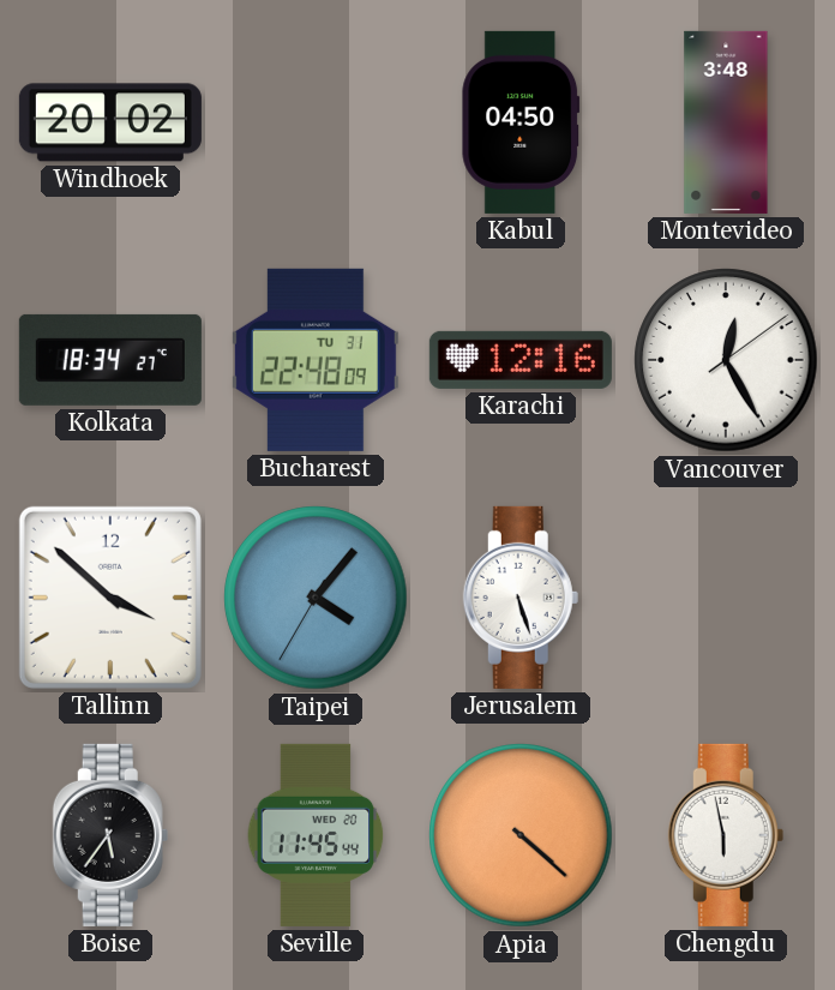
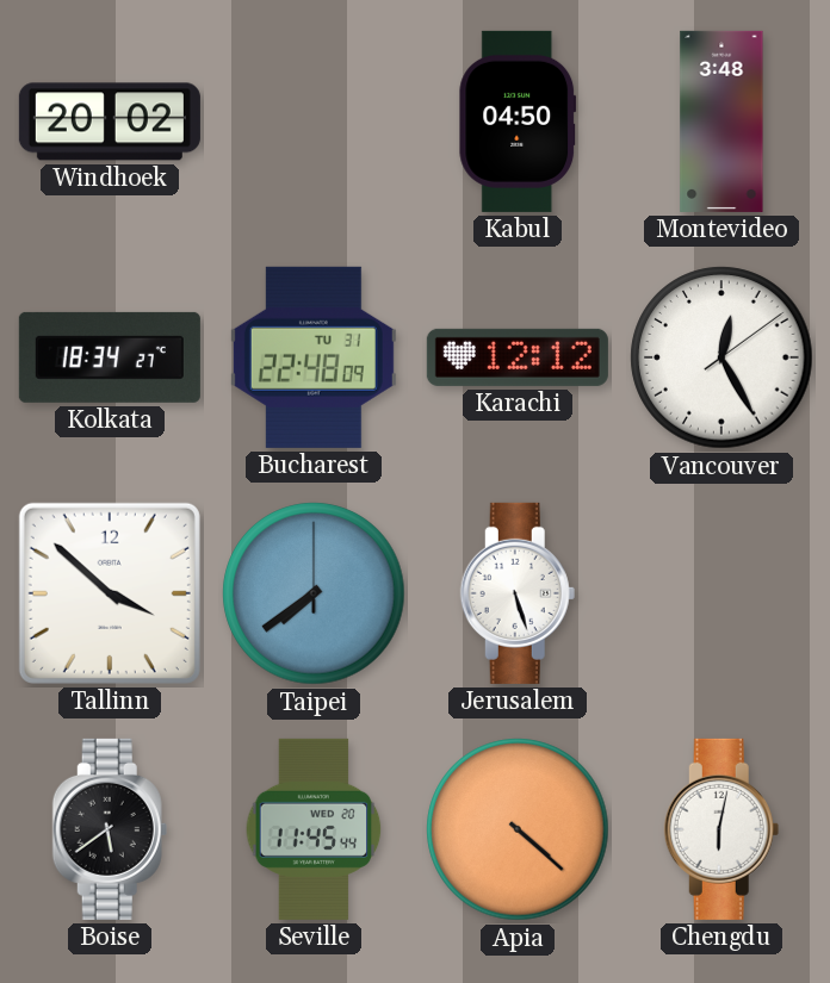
Karachi: 12:16 -> 12:12 (518, 357)
Taipei: 4:06 -> 7:39 (314, 593)
Boise: 5:36 -> 5:39 (110, 829)
Chengdu: 5:58 -> 6:02 (721, 829)
